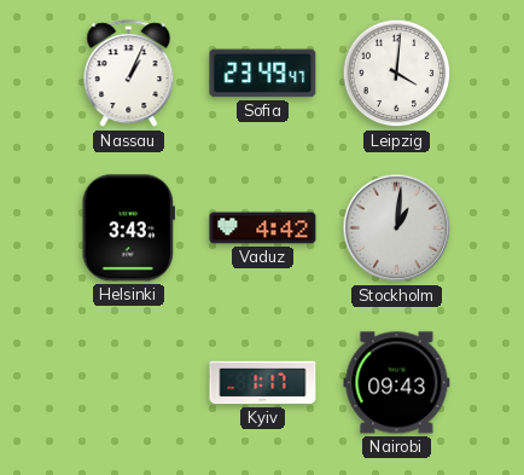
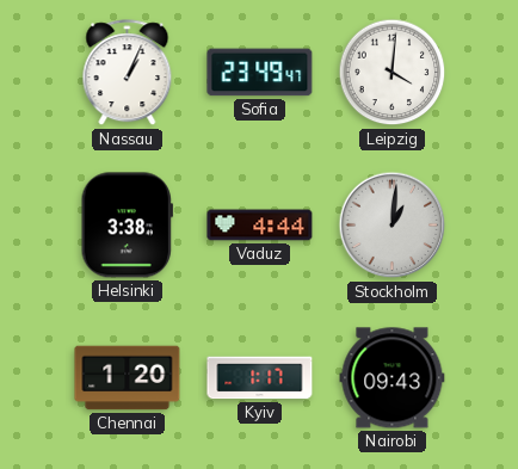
Helsinki: 3:43 -> 3:38 (127, 226)
Vaduz: 4:42 -> 4:44 (260, 226)
Chennai: none -> 1:20 (128, 378)
